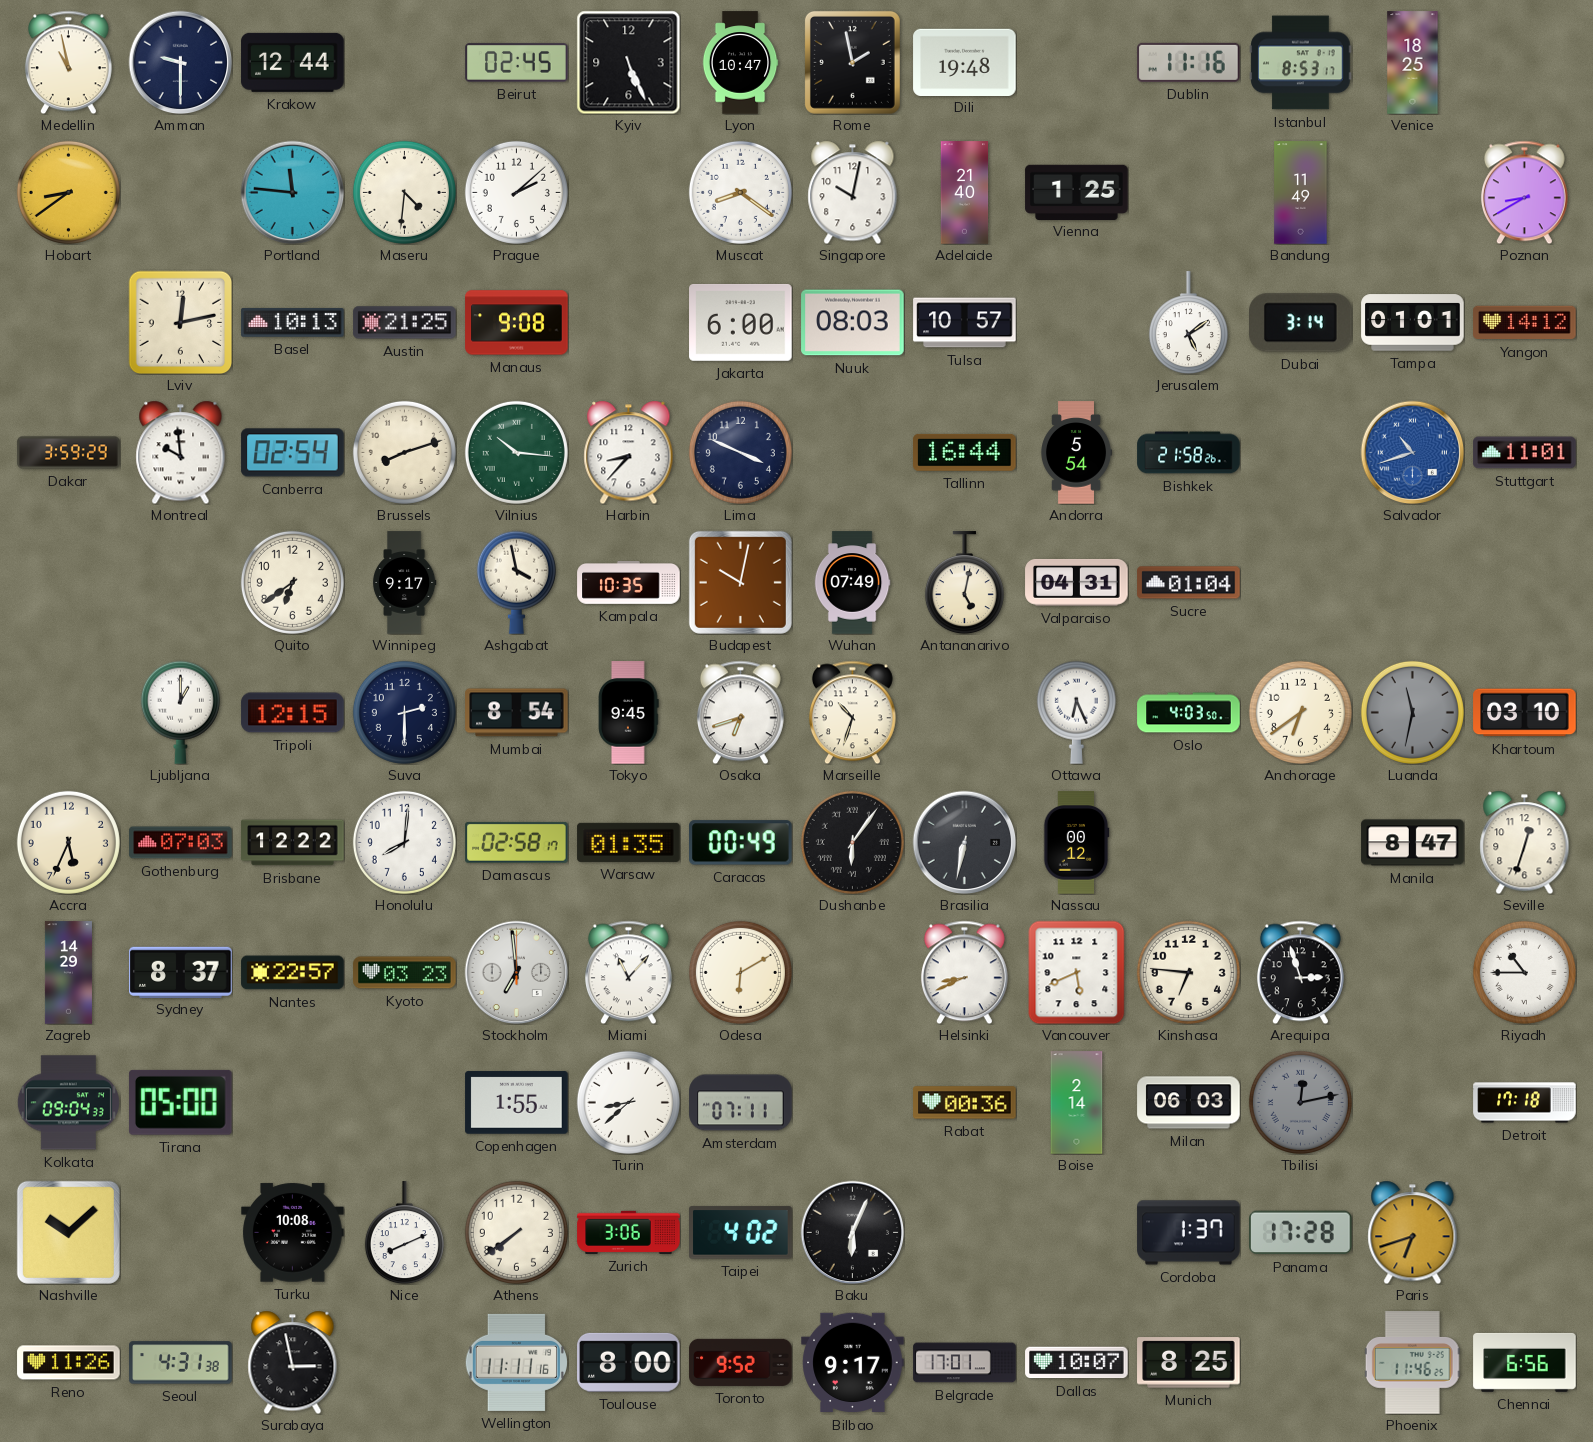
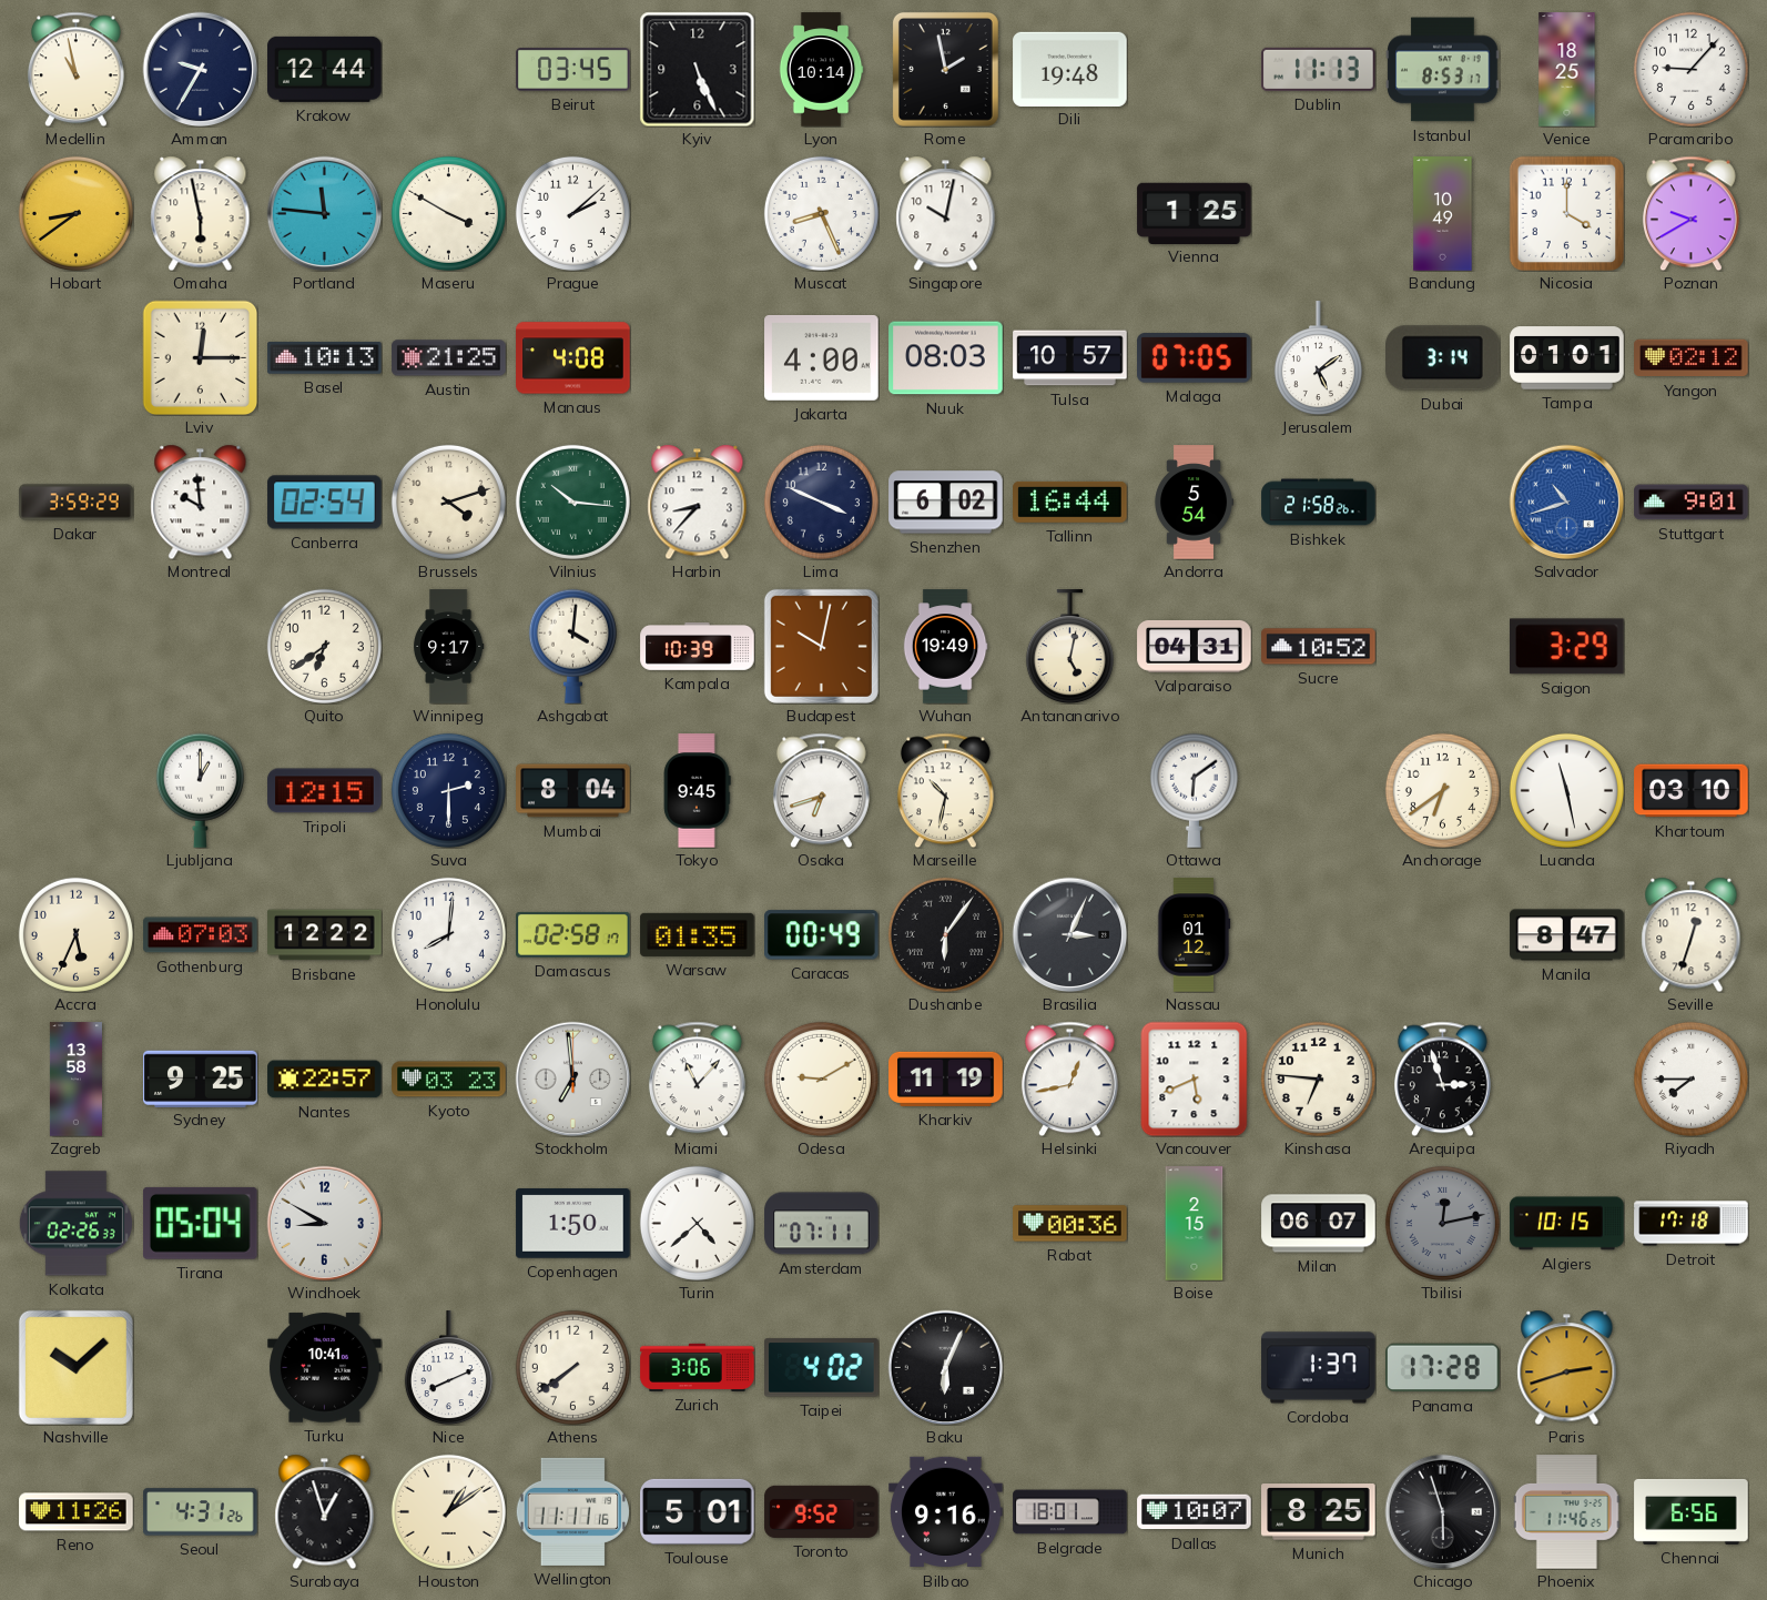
Amman: 9:30 -> 9:35 (200, 69)
Beirut: 02:45 -> 03:45 (573, 70)
Lyon: 10:47 -> 10:14 (821, 70)
Dublin: 11:16 -> 11:13 (1319, 69)
Paramaribo: none -> 9:07 (1690, 69)
Omaha: none -> 5:58 (201, 213)
Maseru: 4:31 -> 3:50 (448, 213)
Muscat: 8:21 -> 8:26 (821, 213)
Adelaide: 21:40 -> none (965, 193)
Bandung: 11:49 -> 10:49 (1443, 214)
Nicosia: none -> 4:00 (1566, 213)
Poznan: 8:40 -> 9:40 (1690, 213)
Lviv: 12:13 -> 12:15 (200, 357)
Manaus: 9:08 -> 4:08 (573, 358)
Jakarta: 6:00 -> 4:00 (822, 357)
Malaga: none -> 07:05 (1195, 358)
Yangon: 14:12 -> 02:12 (1692, 358)
Brussels: 8:12 -> 4:12 (448, 502)
Shenzhen: none -> 6:02 (946, 503)
Stuttgart: 11:01 -> 9:01 (1692, 503)
Ashgabat: 3:58 -> 4:01 (572, 646)
Kampala: 10:35 -> 10:39 (698, 647)
Wuhan: 07:49 -> 19:49 (945, 647)
Sucre: 01:04 -> 10:52 (1319, 647)
Saigon: none -> 3:29 (1567, 647)
Mumbai: 8:54 -> 8:04 (573, 791)
Marseille: 10:33 -> 10:32 (945, 790)
Ottawa: 6:26 -> 6:09 (1194, 790)
Oslo: 4:03 -> none (1189, 713)
Luanda: 11:32 -> 11:28 (1566, 790)
Luanda dial: grey -> white (1566, 790)
Brasilia: 6:32 -> 3:04 (1069, 934)
Nassau: 00:12 -> 01:12 (1194, 935)
Zagreb: 14:29 -> 13:58 (75, 1080)
Sydney: 8:37 -> 9:25 (201, 1079)
Odesa: 6:10 -> 9:10 (821, 1079)
Kharkiv: none -> 11:19 (946, 1079)
Helsinki: 8:41 -> 12:43 (1069, 1079)
Riyadh: 10:45 -> 7:45 (1690, 1079)
Kolkata: 09:04 -> 02:26 (75, 1224)
Tirana: 05:00 -> 05:04 (201, 1223)
Windhoek: none -> 8:50 (324, 1223)
Copenhagen: 1:55 -> 1:50 (573, 1224)
Turin: 8:38 -> 4:38 (697, 1223)
Boise: 2:14 -> 2:15 (1195, 1224)
Milan: 06:03 -> 06:07 (1319, 1224)
Algiers: none -> 10:15 (1567, 1224)
Turku: 10:08 -> 10:41 (325, 1368)
Paris: 6:42 -> 2:42 (1567, 1367)
Seoul: 4:31:38 -> 4:31:26 (201, 1512)
Surabaya: 2:58 -> 12:57 (325, 1511)
Houston: none -> 1:09 (448, 1511)
Toulouse: 8:00 -> 5:01 (698, 1511)
Bilbao: 9:17 -> 9:16 (946, 1512)
Belgrade: 17:01 -> 18:01 (1070, 1512)
Chicago: none -> 5:57 (1442, 1511)
